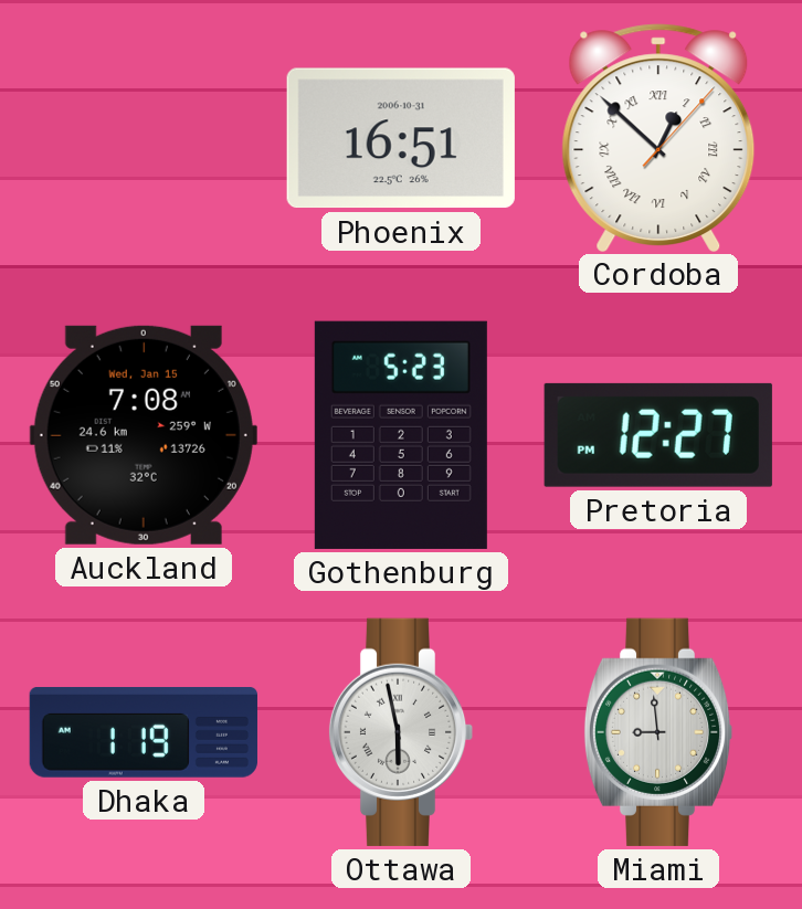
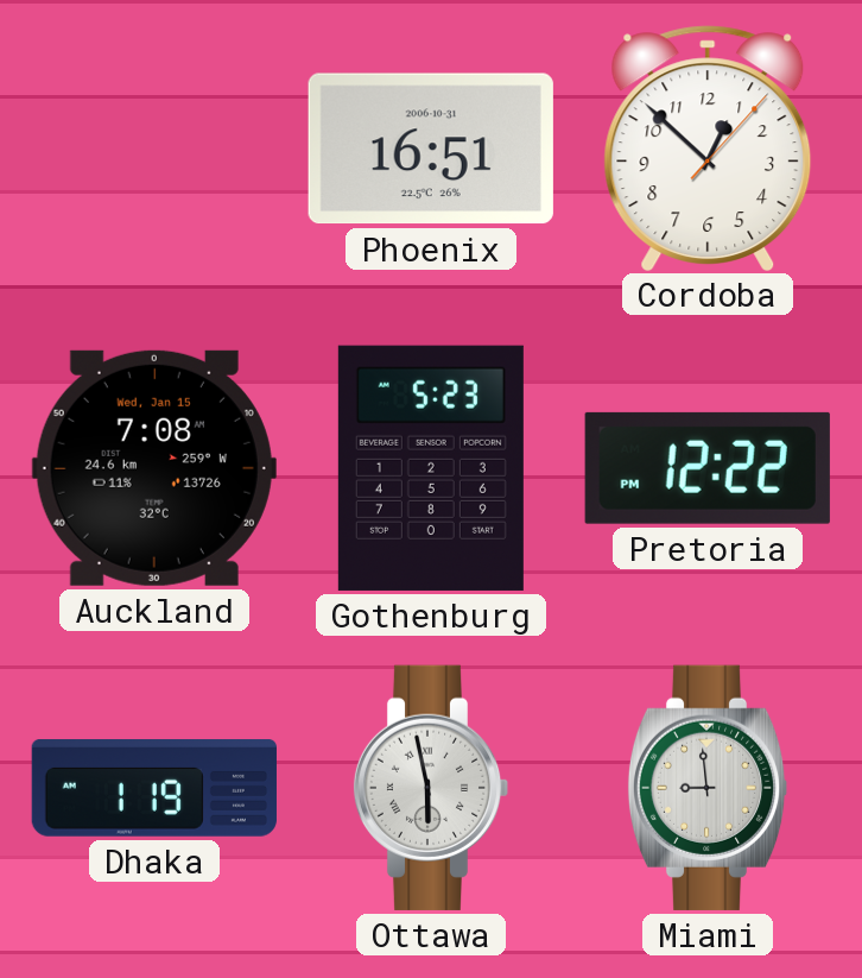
Cordoba numerals: Roman -> Arabic (708, 147)
Pretoria: 12:27 -> 12:22 (708, 468)
